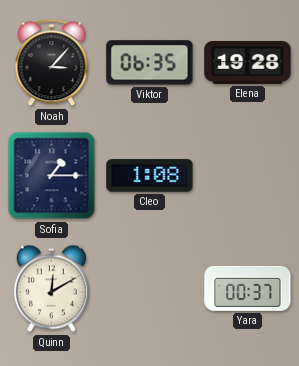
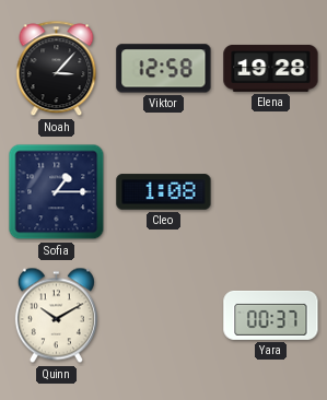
Viktor: 06:35 -> 12:58 (164, 69)
Quinn: 12:10 -> 10:10 (56, 316)
